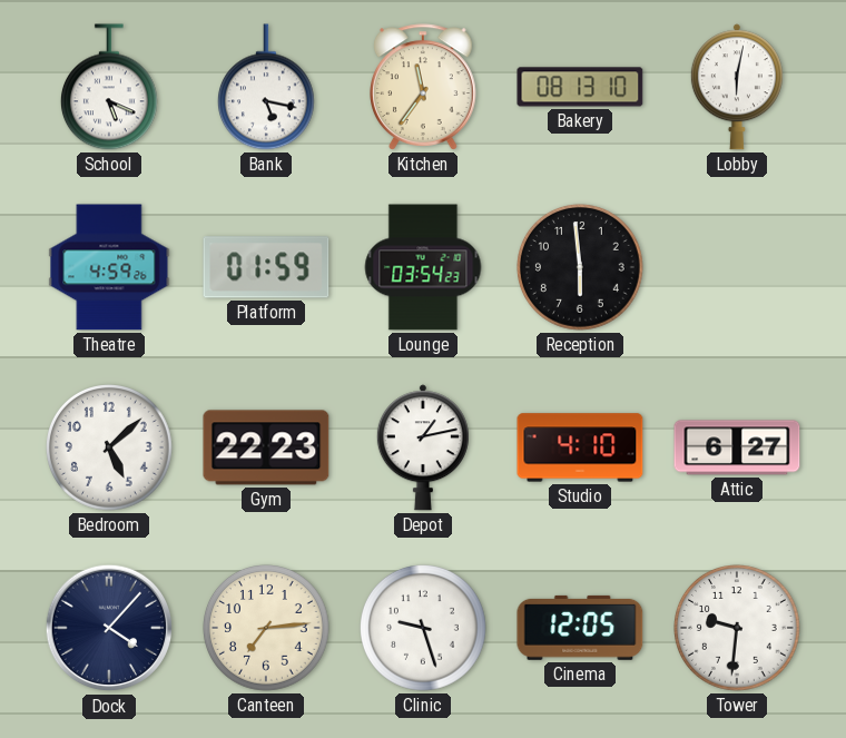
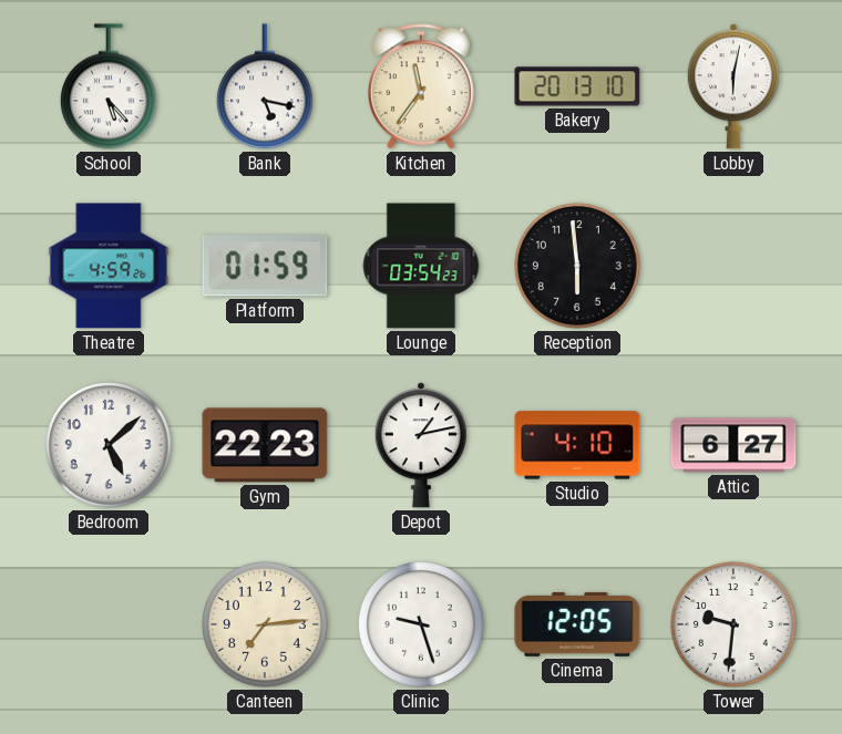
School: 5:19 -> 5:23 (109, 86)
Bakery: 08:13 -> 20:13 (577, 86)
Dock: 4:07 -> none (109, 628)
